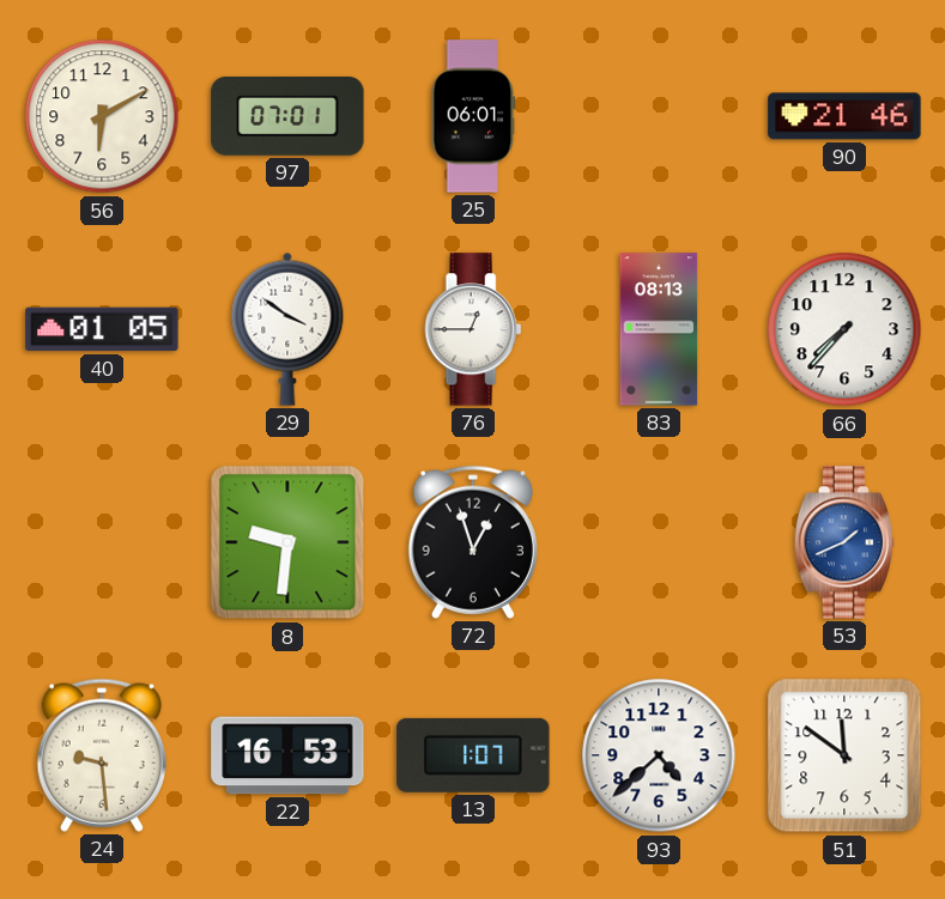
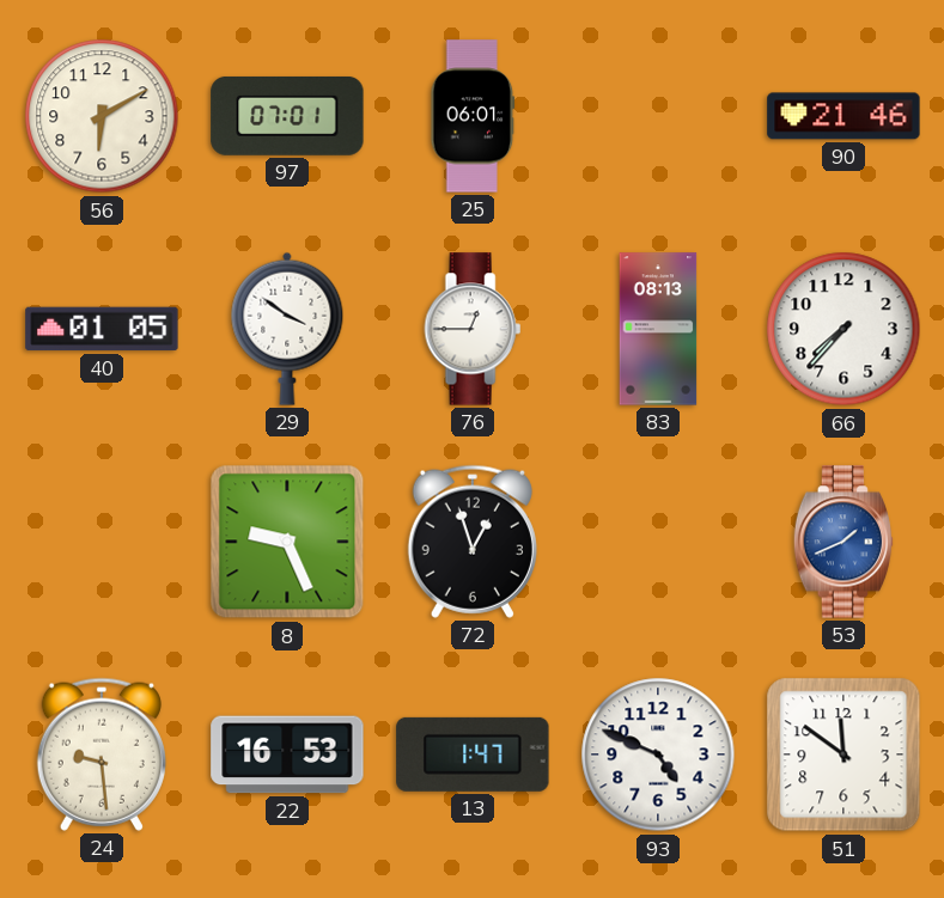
8: 9:31 -> 9:26 (287, 542)
13: 1:07 -> 1:47 (473, 755)
93: 4:38 -> 4:49 (658, 755)
